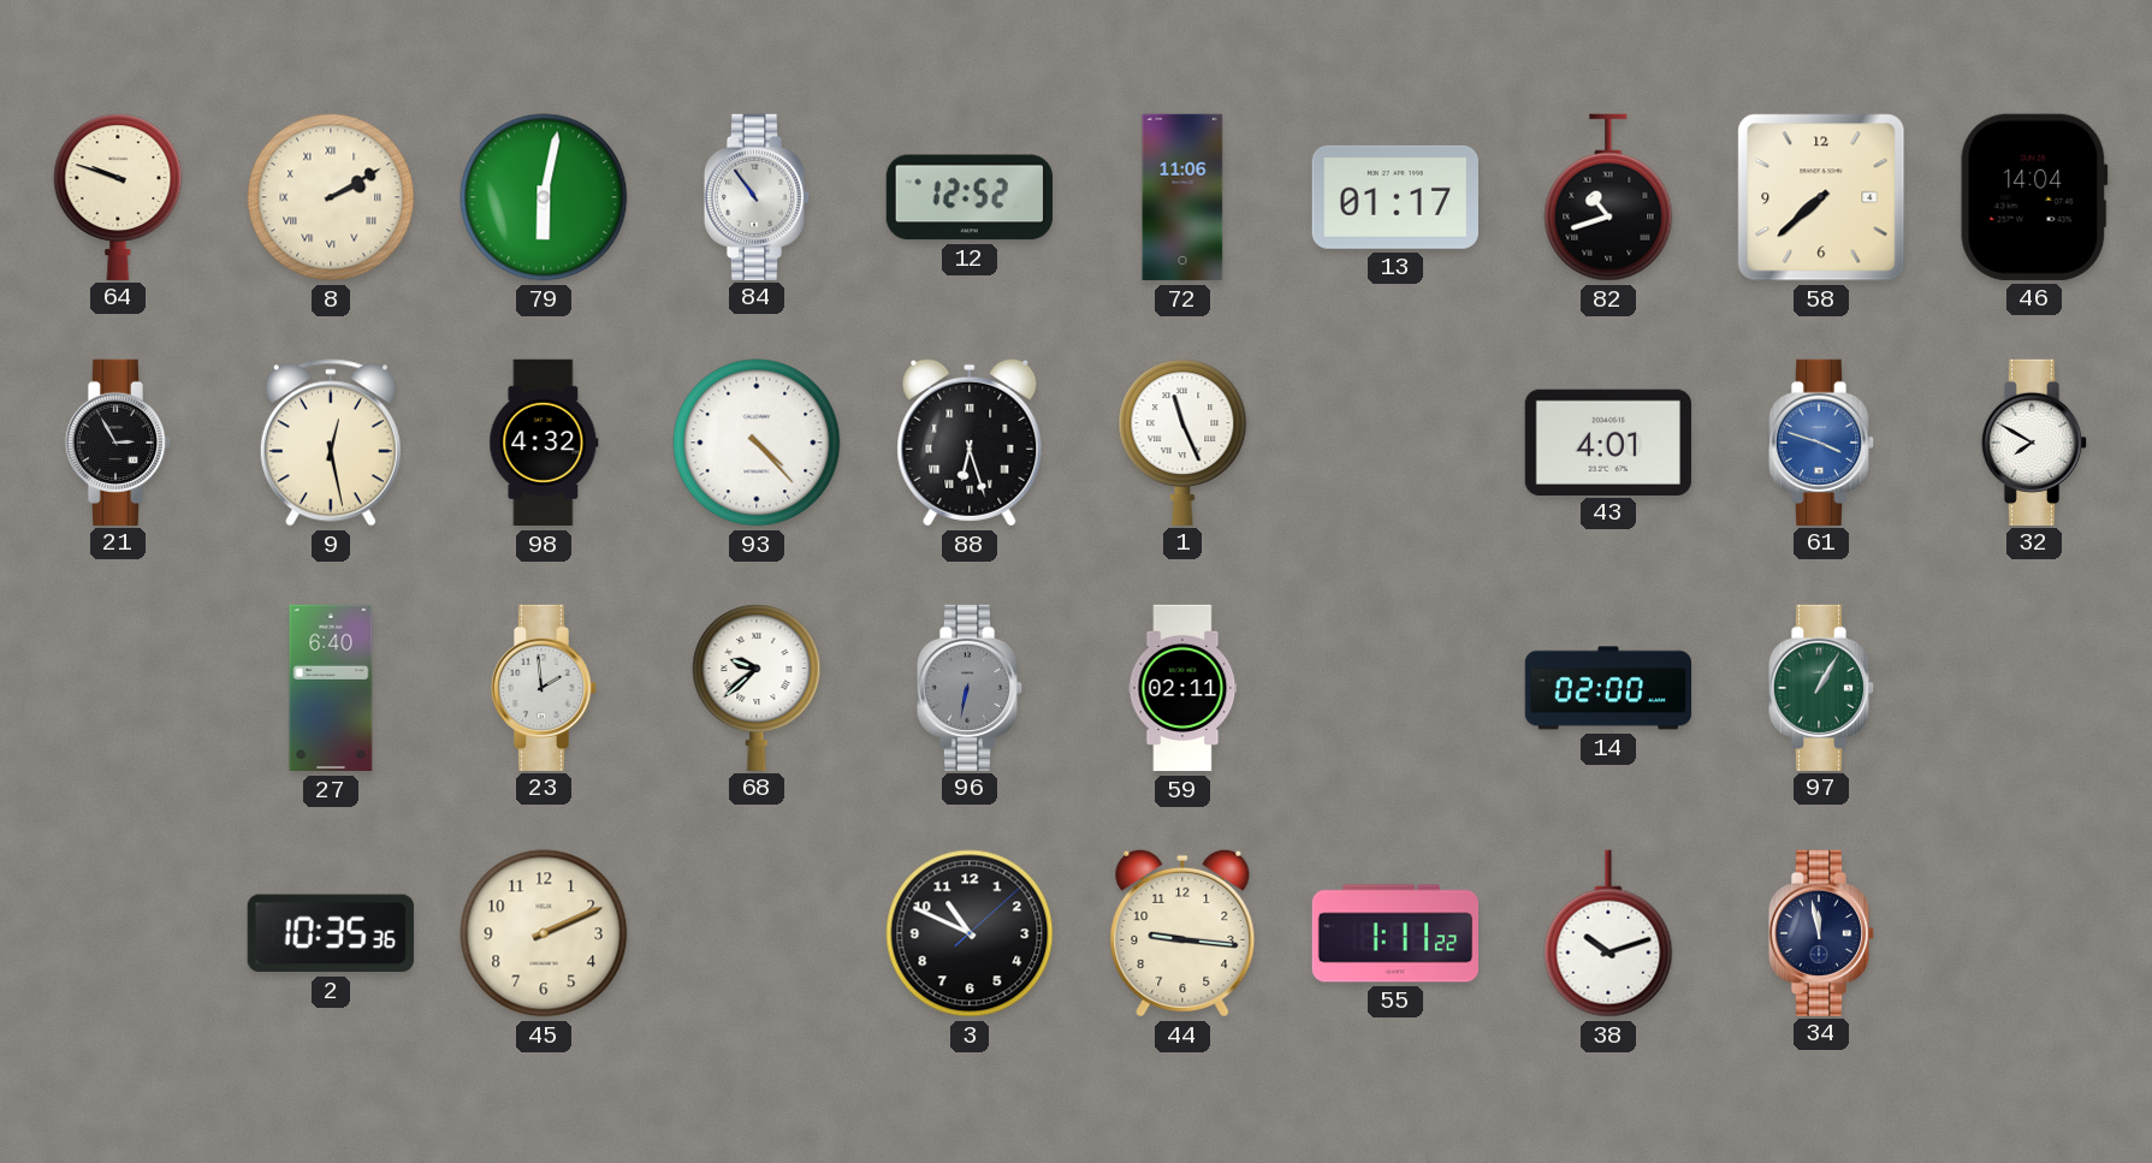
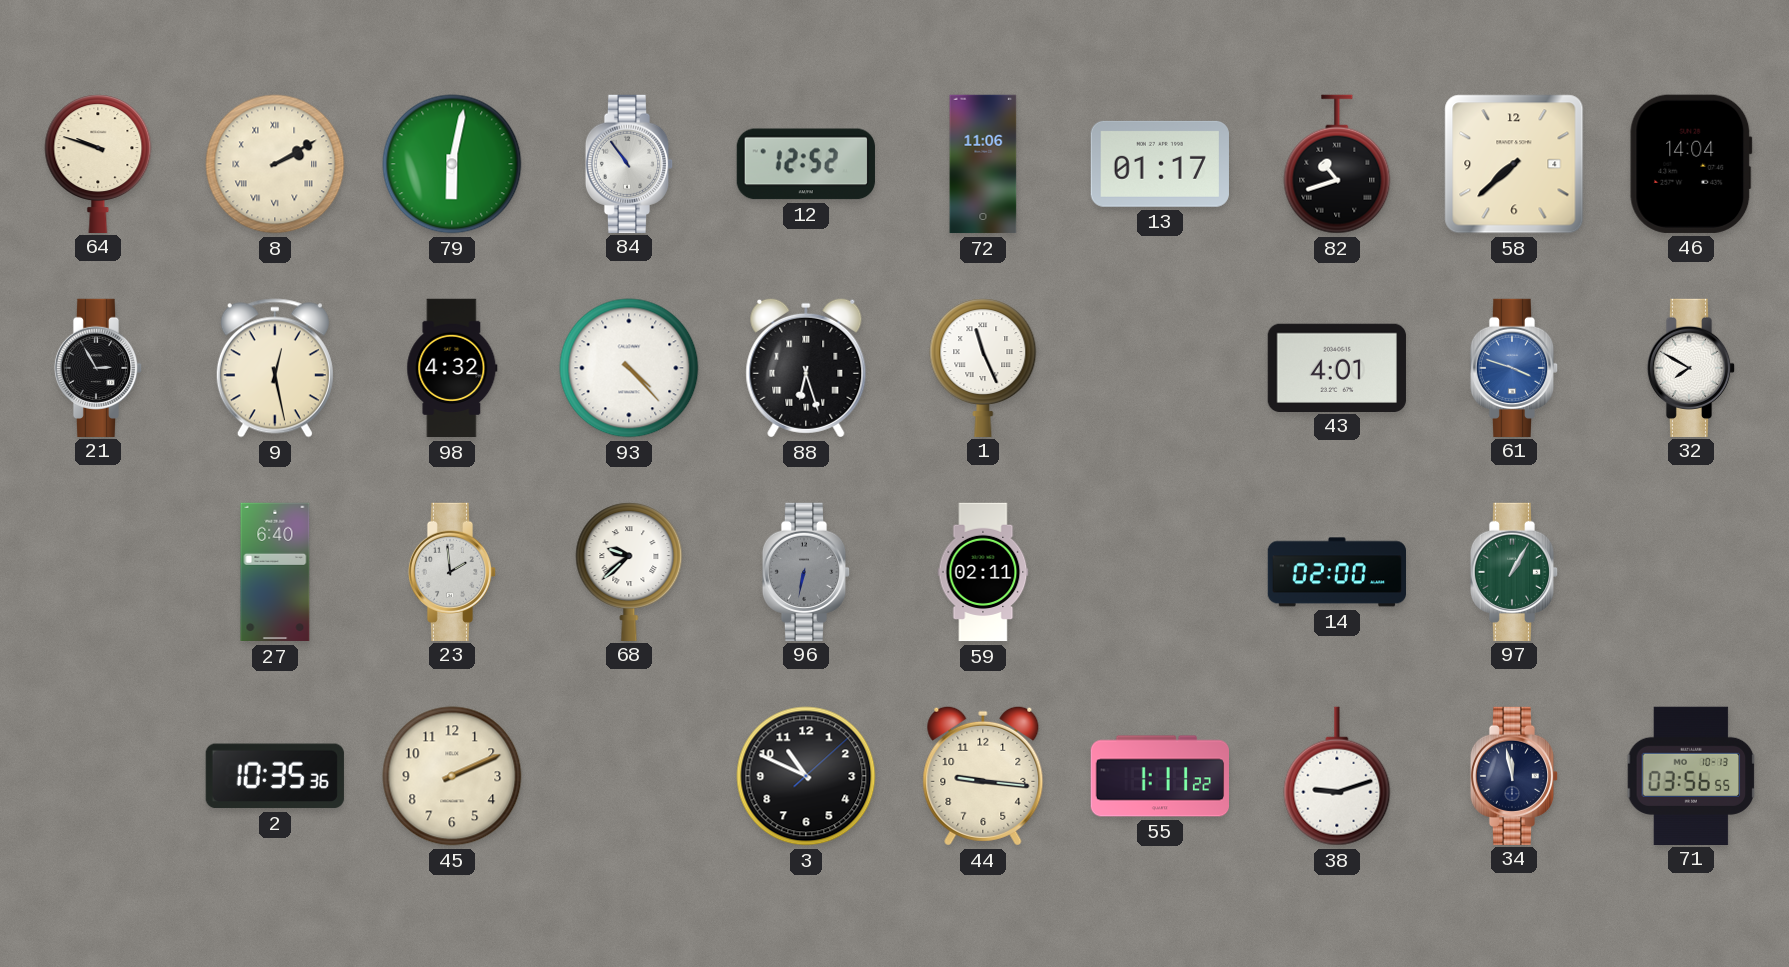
38: 10:12 -> 9:12 (1337, 776)
71: none -> 03:56 (1691, 775)
